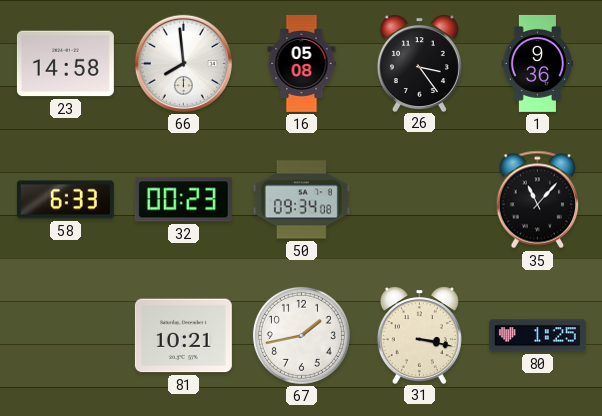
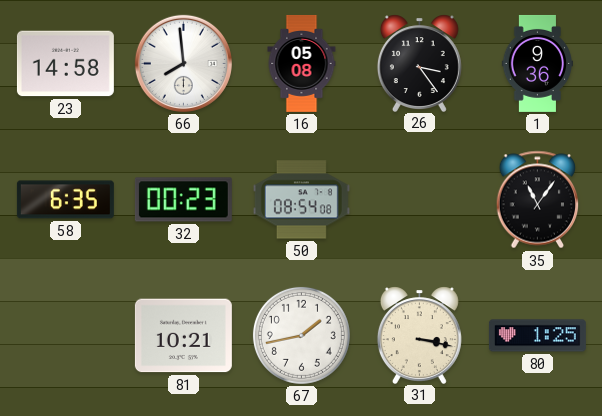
58: 6:33 -> 6:35 (65, 200)
50: 09:34 -> 08:54 (301, 200)
35: 11:07 -> 11:06 (538, 200)
